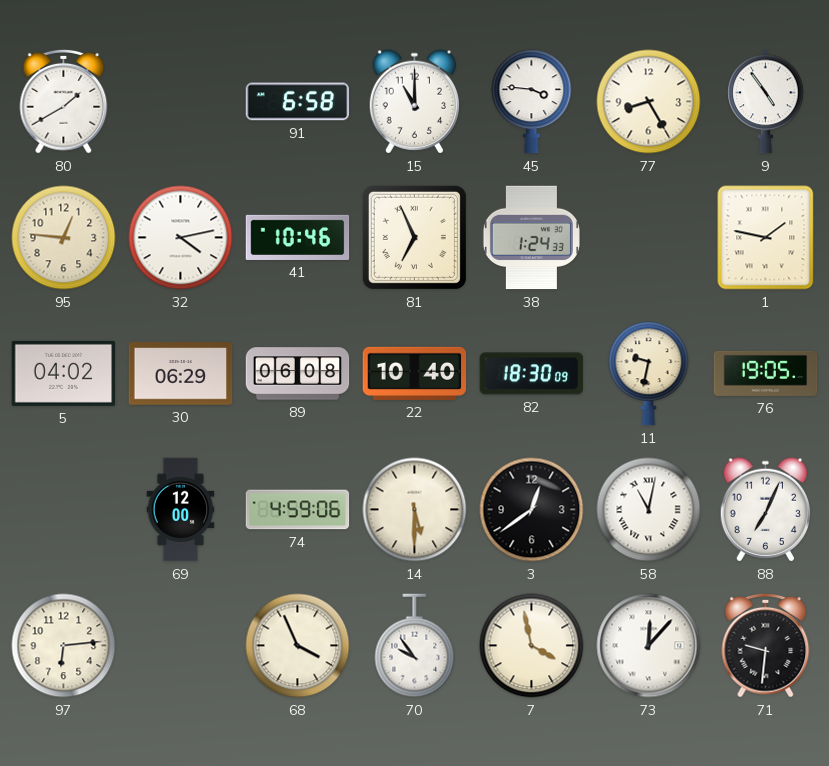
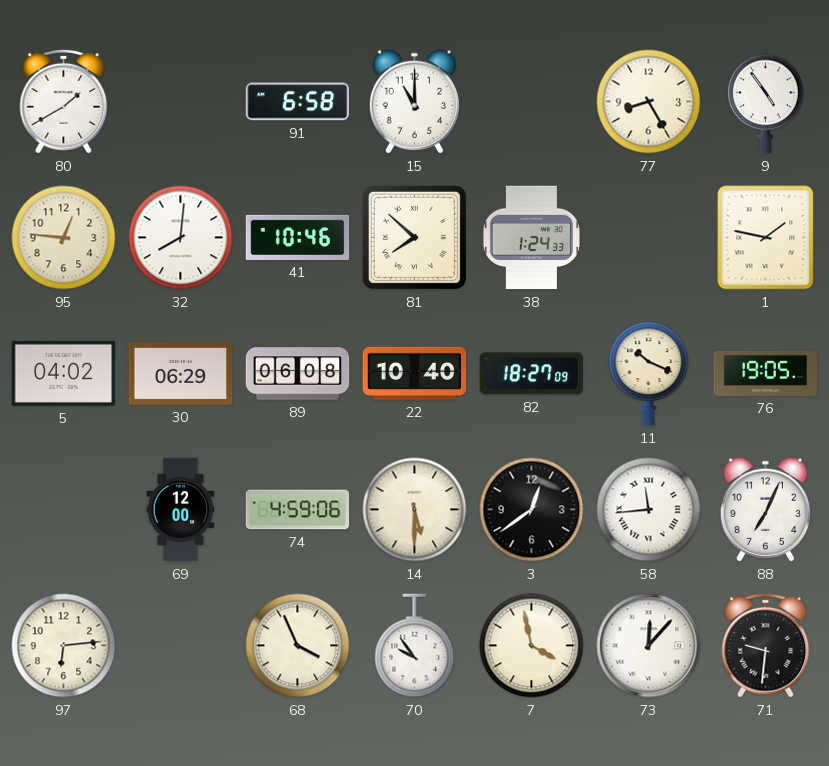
45: 3:46 -> none (532, 102)
32: 4:13 -> 8:01 (181, 238)
81: 6:56 -> 7:52 (414, 237)
82: 18:30 -> 18:27 (532, 374)
11: 9:32 -> 10:19 (649, 374)
58: 11:02 -> 11:44 (649, 510)
